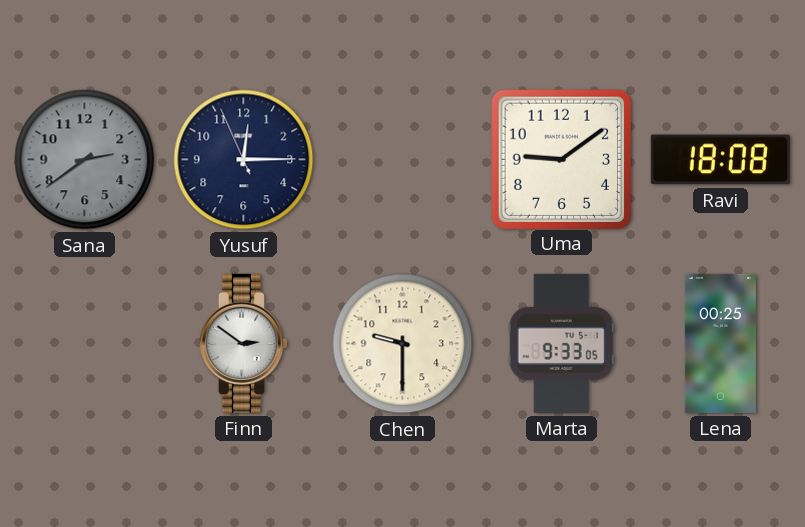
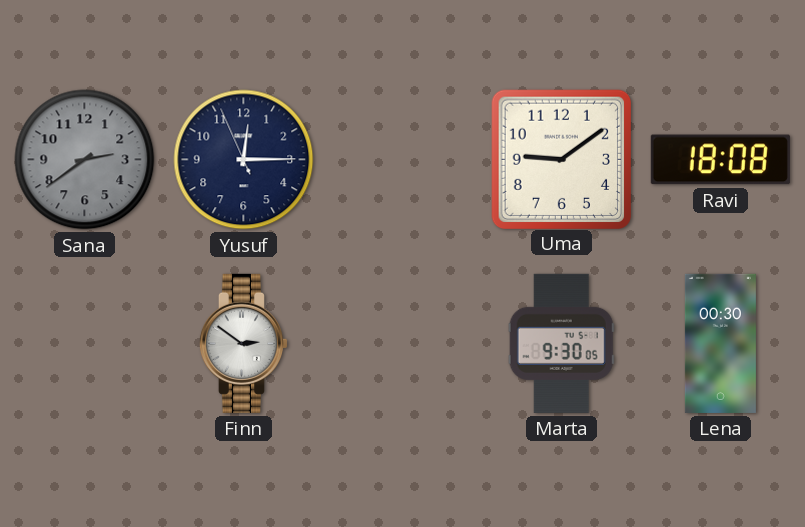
Chen: 9:30 -> none (403, 344)
Marta: 9:33 -> 9:30 (561, 343)
Lena: 00:25 -> 00:30 (720, 343)
